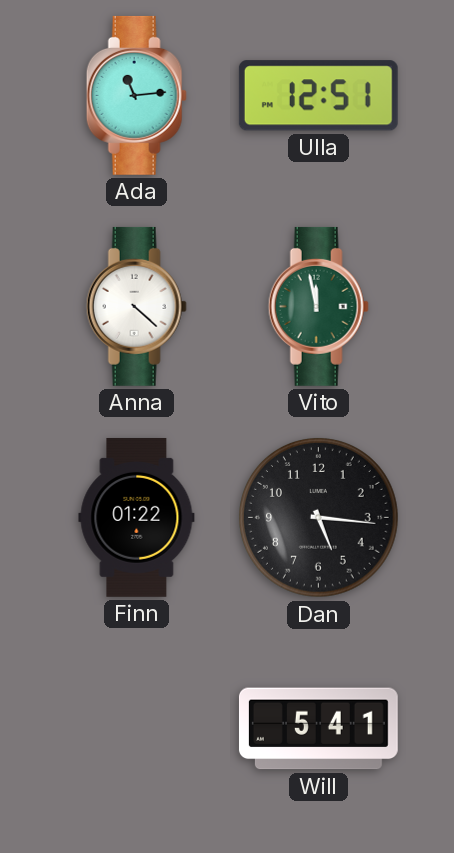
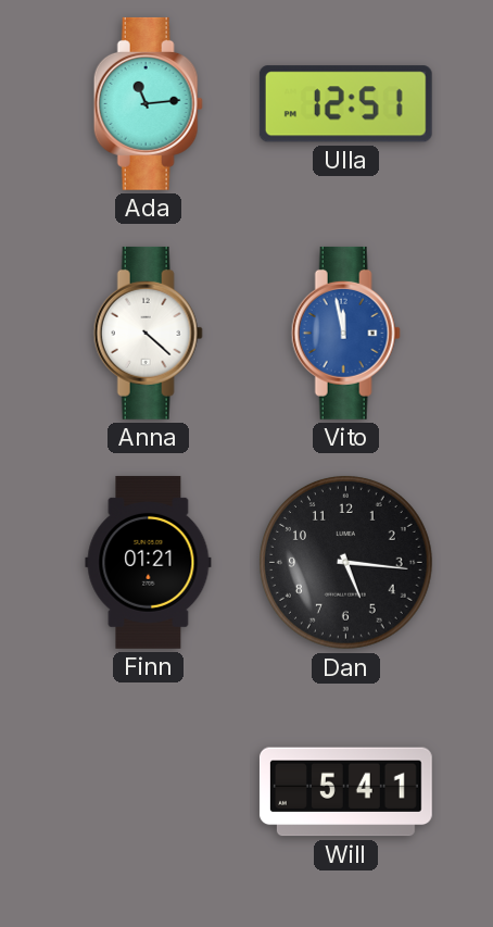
Vito dial: green -> blue (345, 333)
Finn: 01:22 -> 01:21 (149, 562)
